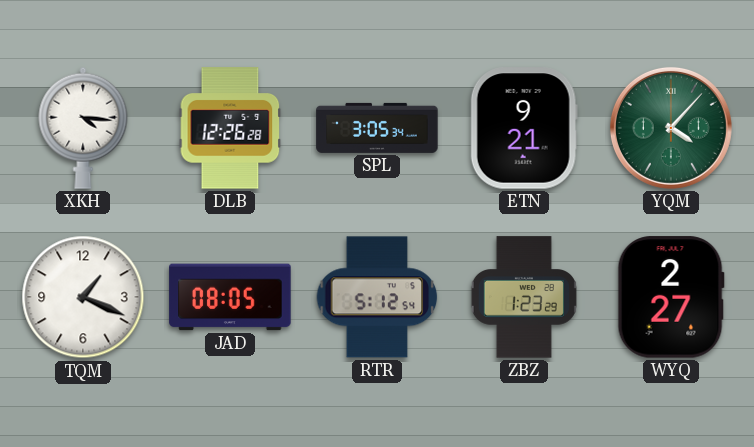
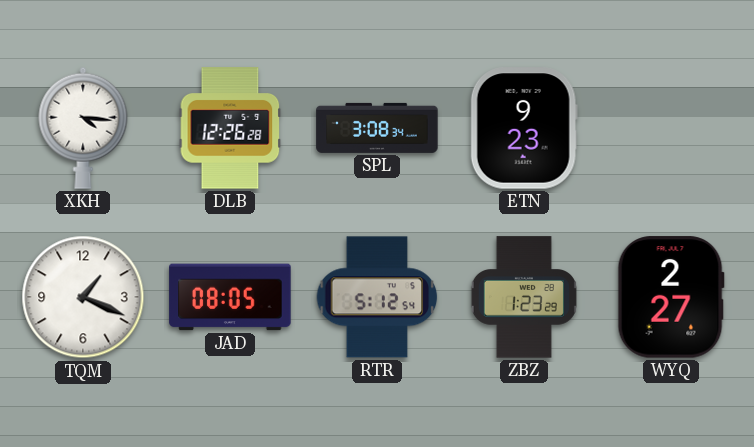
SPL: 3:05 -> 3:08 (377, 128)
ETN: 9:21 -> 9:23 (524, 128)
YQM: 4:07 -> none (671, 128)
